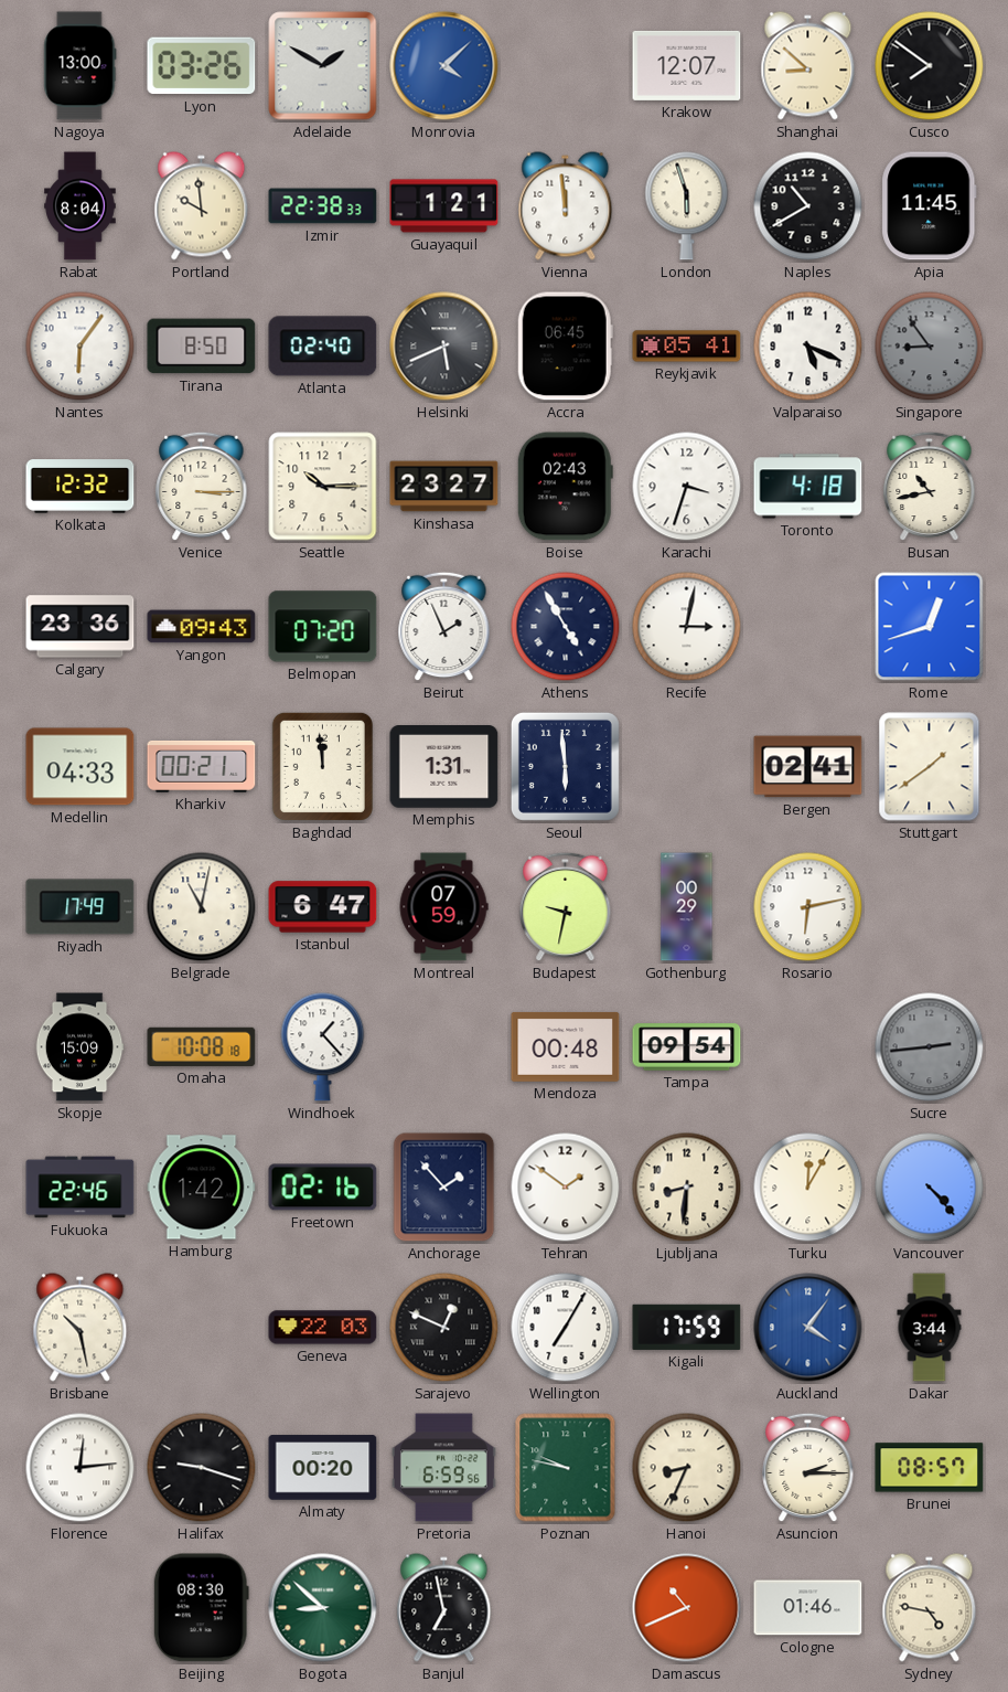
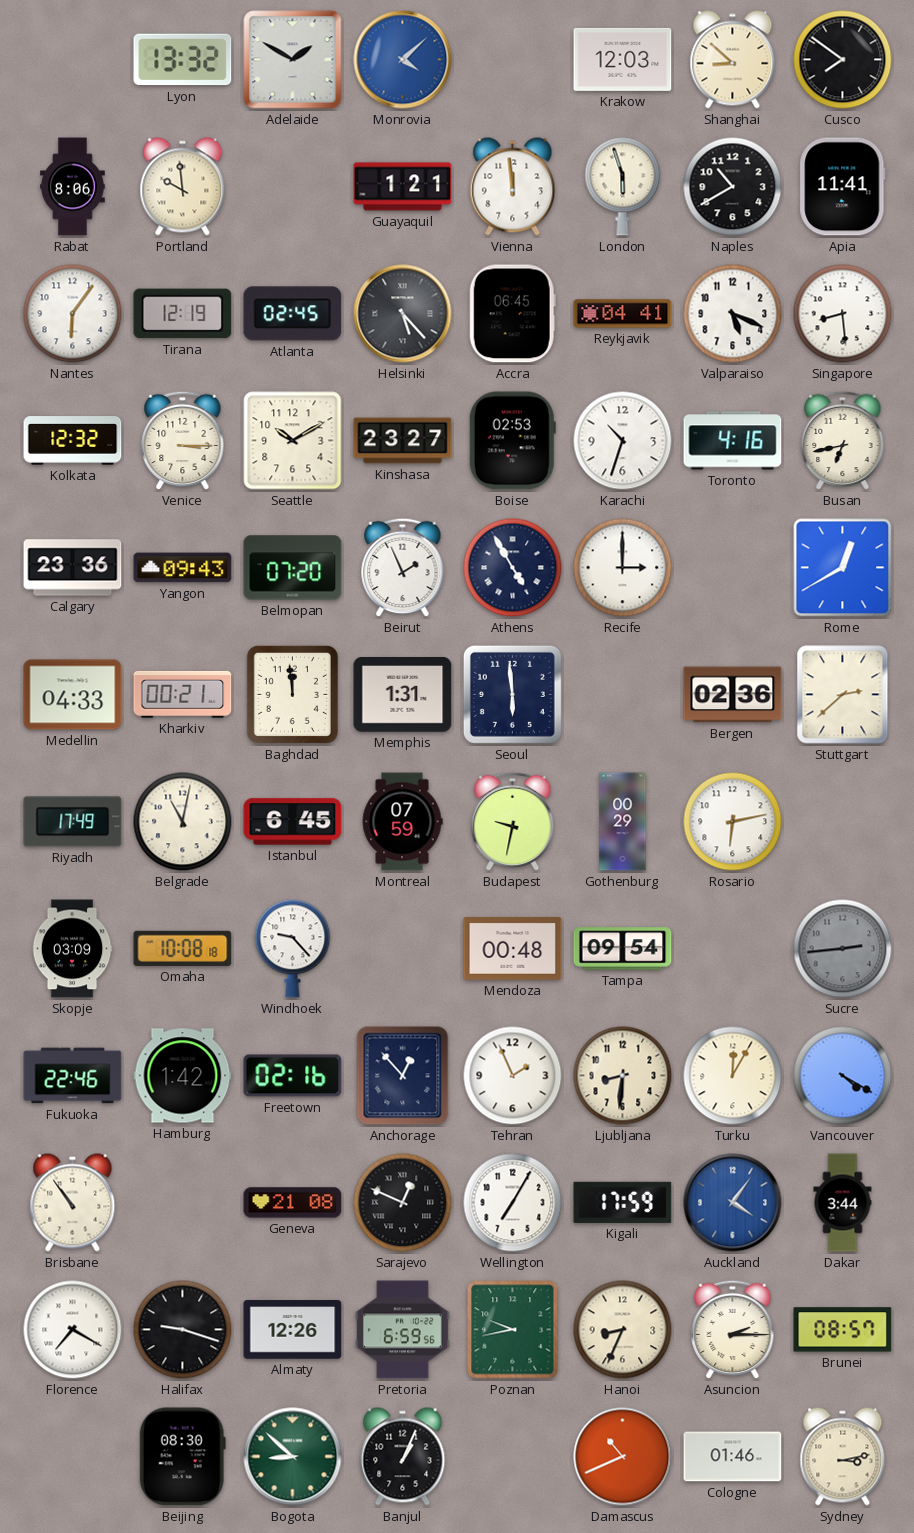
Nagoya: 13:00 -> none (81, 66)
Lyon: 03:26 -> 13:32 (183, 60)
Krakow: 12:07 -> 12:03 (623, 59)
Rabat: 8:04 -> 8:06 (73, 187)
Izmir: 22:38 -> none (323, 206)
Apia: 11:45 -> 11:41 (843, 187)
Tirana: 8:50 -> 12:19 (183, 314)
Atlanta: 02:40 -> 02:45 (293, 314)
Helsinki: 5:41 -> 5:23 (403, 314)
Reykjavik: 05:41 -> 04:41 (623, 314)
Singapore: 8:54 -> 8:29 (843, 314)
Singapore dial: grey -> white (843, 314)
Seattle: 10:15 -> 10:10 (293, 441)
Boise: 02:43 -> 02:53 (512, 441)
Karachi: 3:33 -> 10:33 (623, 441)
Toronto: 4:18 -> 4:16 (733, 441)
Busan: 10:43 -> 6:43 (843, 441)
Recife: 3:02 -> 3:00 (623, 568)
Rome: 12:42 -> 12:40 (843, 568)
Bergen: 02:41 -> 02:36 (733, 695)
Stuttgart: 1:39 -> 2:38 (843, 695)
Istanbul: 6:47 -> 6:45 (293, 822)
Skopje: 15:09 -> 03:09 (72, 949)
Windhoek: 1:23 -> 9:23 (293, 949)
Anchorage: 1:53 -> 12:53 (403, 1076)
Tehran: 1:51 -> 1:56 (513, 1076)
Vancouver: 4:23 -> 4:20 (843, 1076)
Brisbane: 10:28 -> 10:54 (73, 1203)
Geneva: 22:03 -> 21:08 (293, 1203)
Florence: 12:14 -> 7:20 (73, 1330)
Almaty: 00:20 -> 12:26 (293, 1330)
Poznan: 9:47 -> 9:43 (513, 1330)
Banjul: 6:58 -> 1:04 (403, 1457)
Sydney: 4:47 -> 3:13 (843, 1457)
